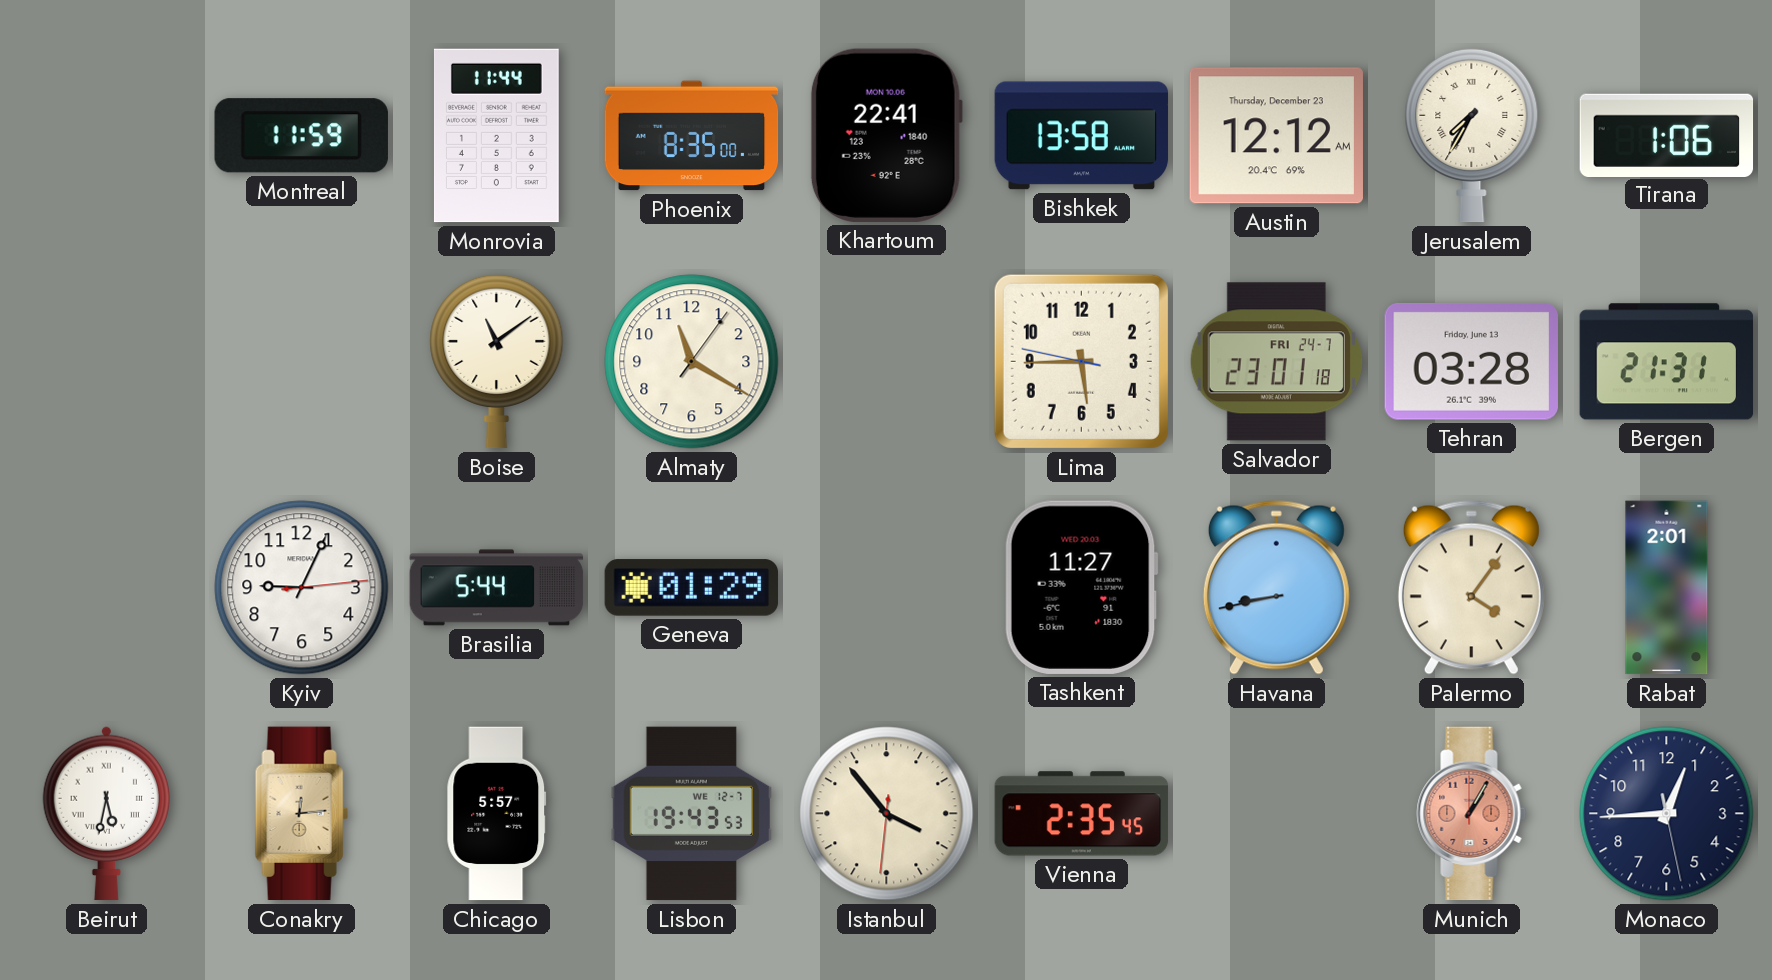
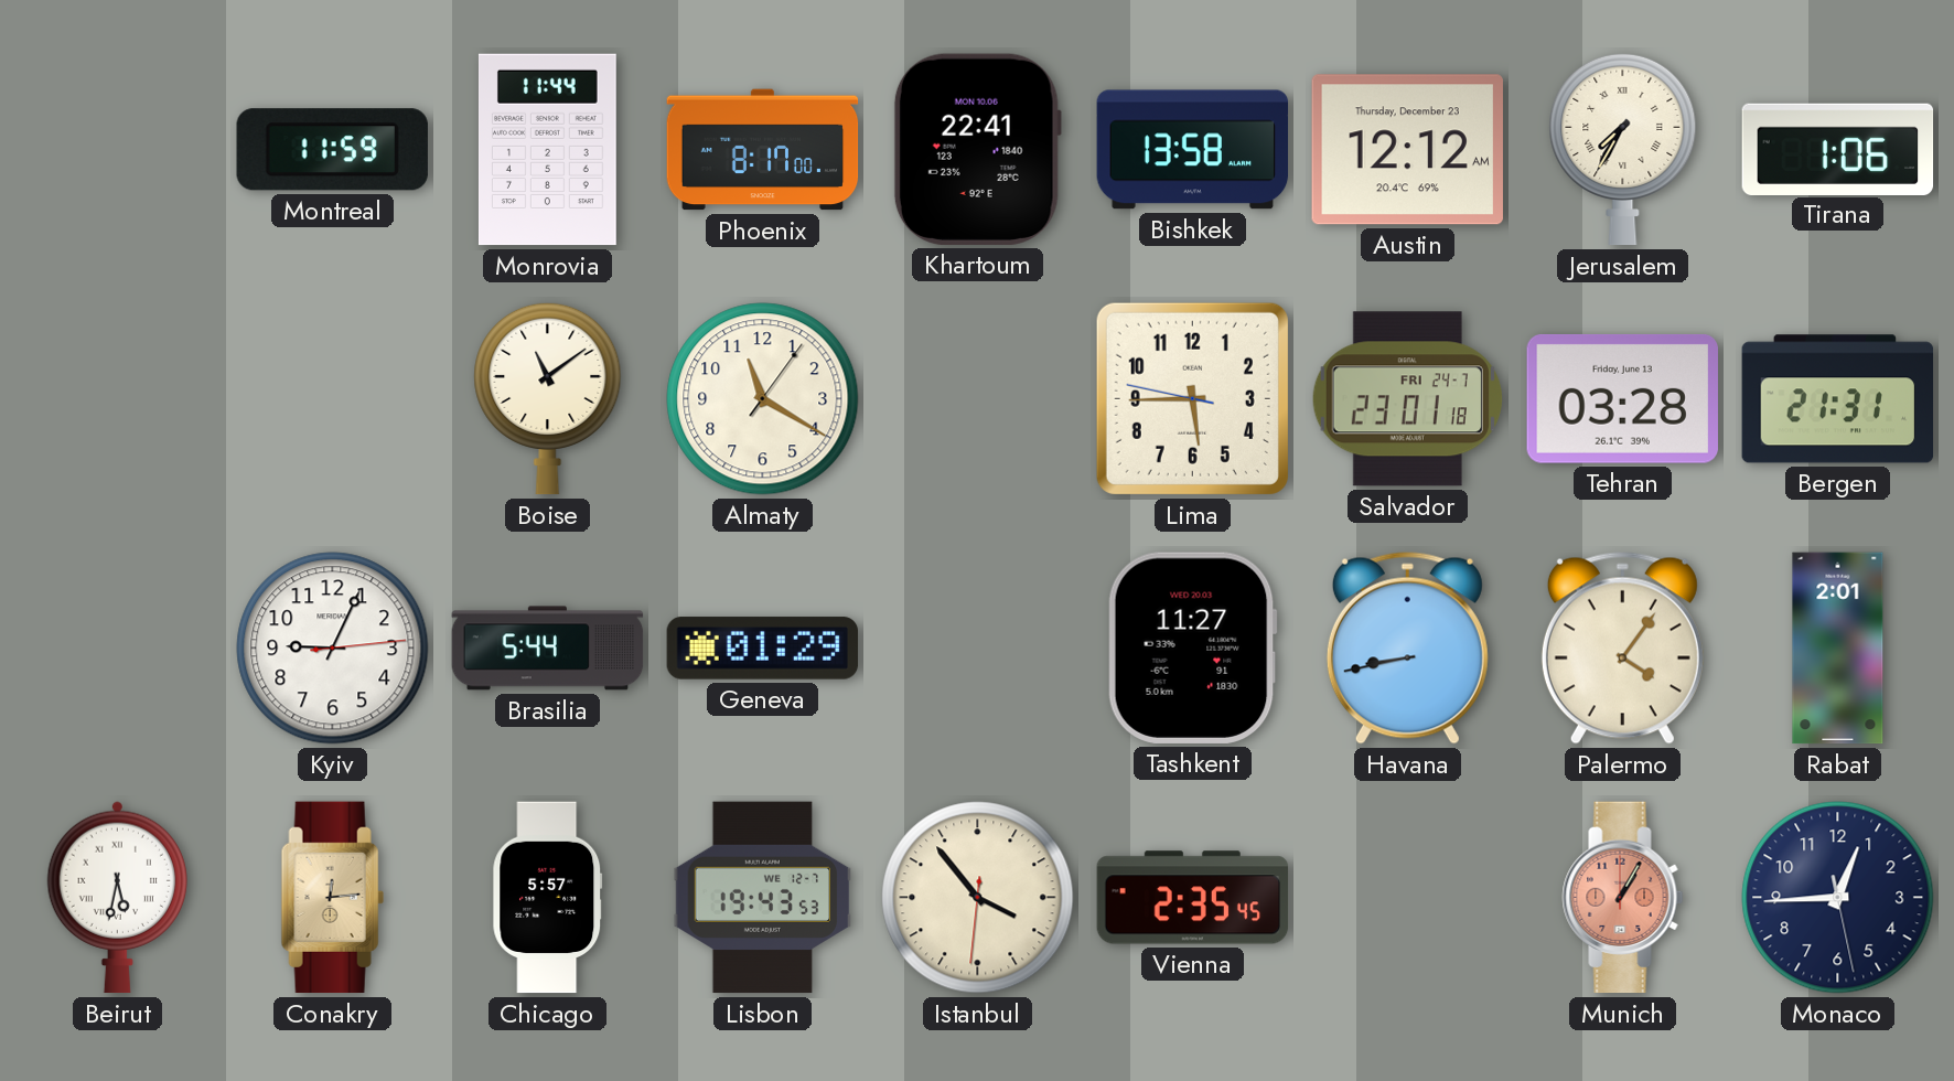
Phoenix: 8:35 -> 8:17 (763, 150)
